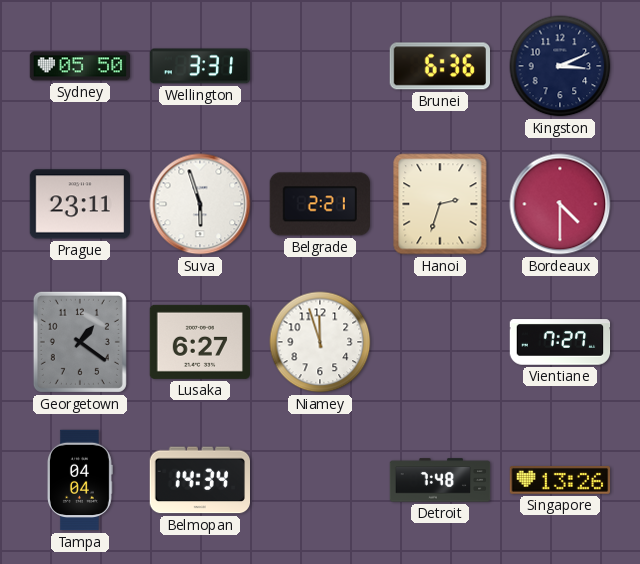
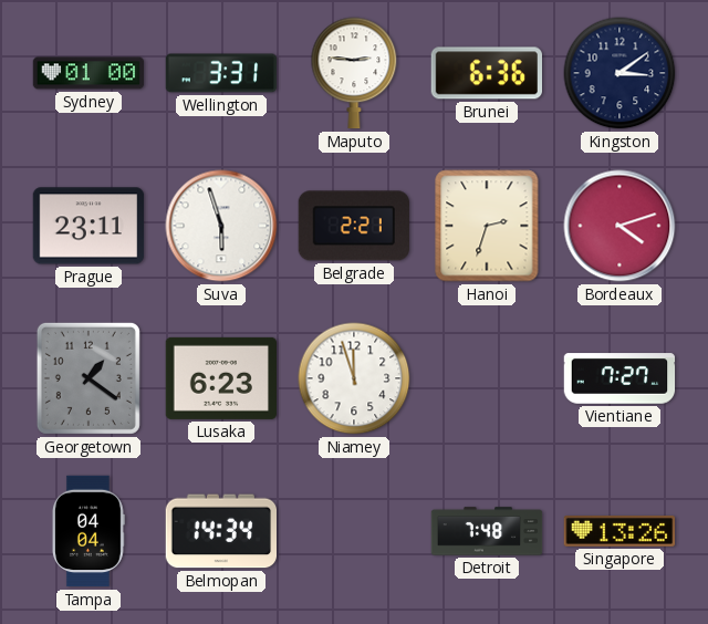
Sydney: 05:50 -> 01:00 (88, 73)
Maputo: none -> 2:46 (354, 73)
Kingston: 3:11 -> 3:09 (619, 73)
Bordeaux: 4:30 -> 4:12 (619, 226)
Lusaka: 6:27 -> 6:23 (220, 378)
